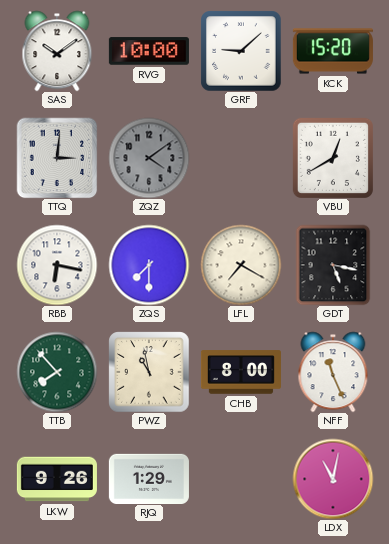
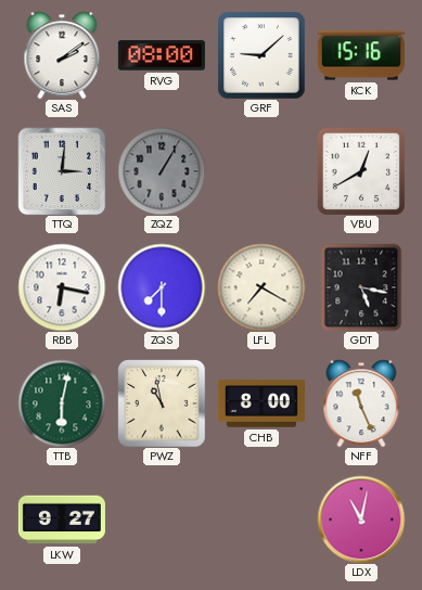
SAS: 10:09 -> 2:09 (62, 55)
RVG: 10:00 -> 08:00 (162, 55)
KCK: 15:20 -> 15:16 (361, 55)
ZQZ: 4:09 -> 1:05 (162, 171)
TTB: 7:53 -> 6:02 (62, 403)
LKW: 9:26 -> 9:27 (62, 520)
RJQ: 1:29 -> none (149, 478)
